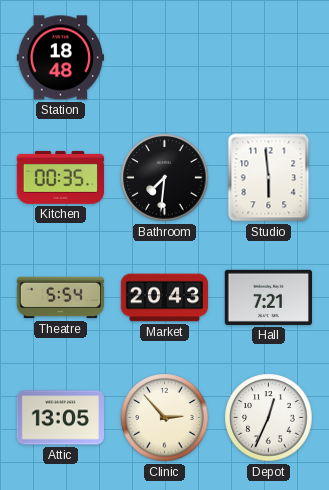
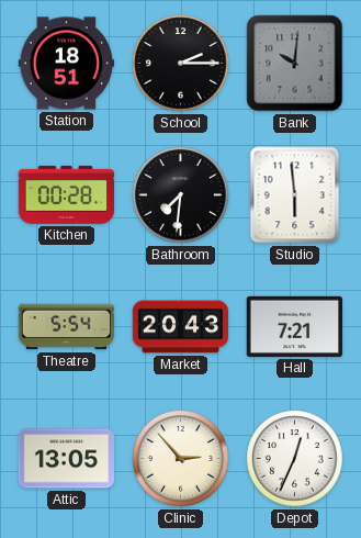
Station: 18:48 -> 18:51 (66, 64)
School: none -> 2:15 (181, 64)
Bank: none -> 10:01 (295, 64)
Kitchen: 00:35 -> 00:28 (66, 194)
